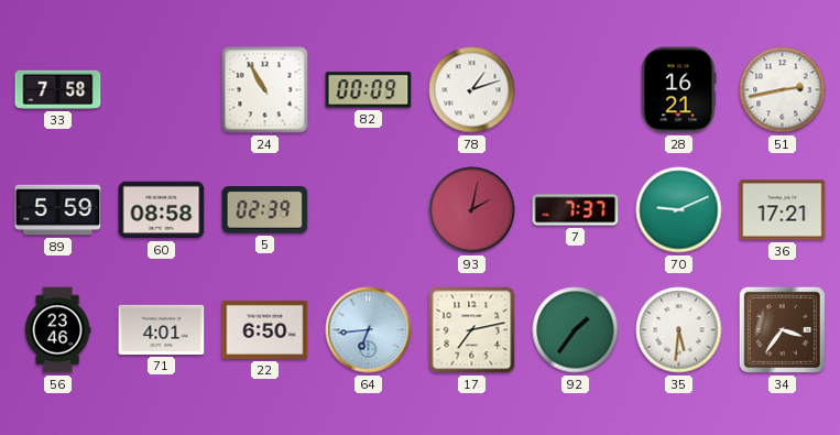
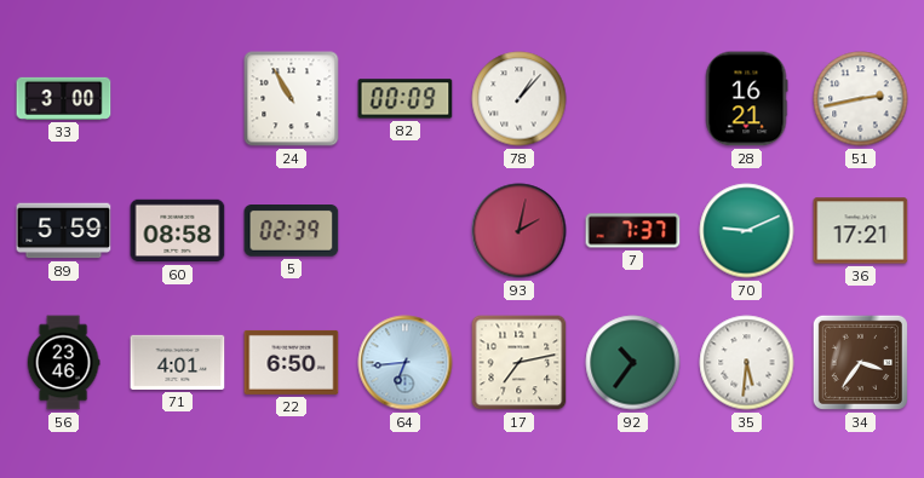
33: 7:58 -> 3:00 (64, 98)
78: 1:12 -> 1:07 (520, 99)
92: 1:36 -> 10:36 (633, 363)
